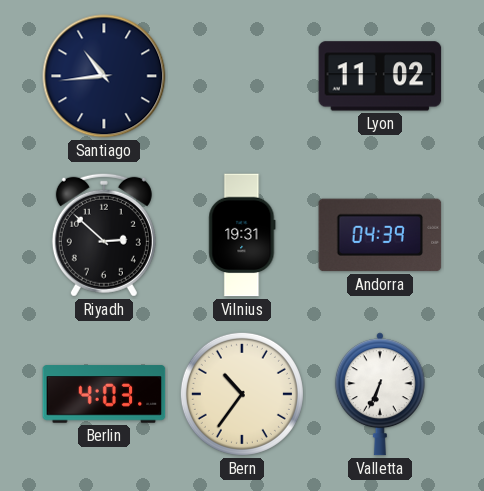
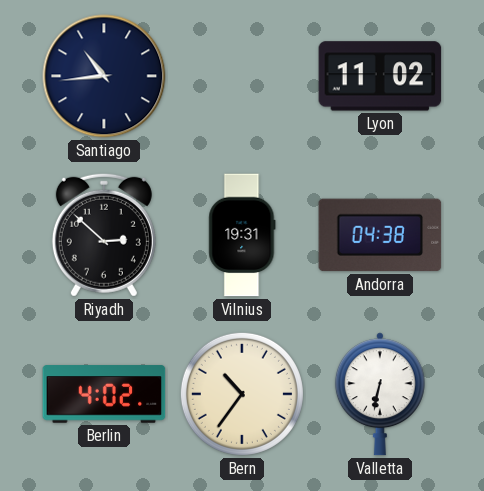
Andorra: 04:39 -> 04:38 (380, 235)
Berlin: 4:03 -> 4:02 (104, 394)
Valletta: 6:34 -> 6:32 (380, 394)
